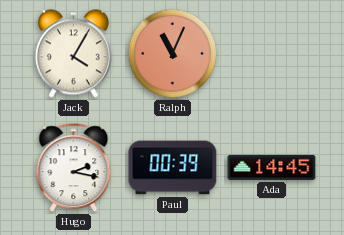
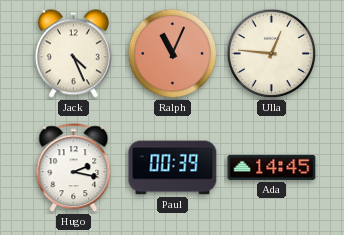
Jack: 4:05 -> 4:26 (73, 54)
Ulla: none -> 12:46 (272, 54)
